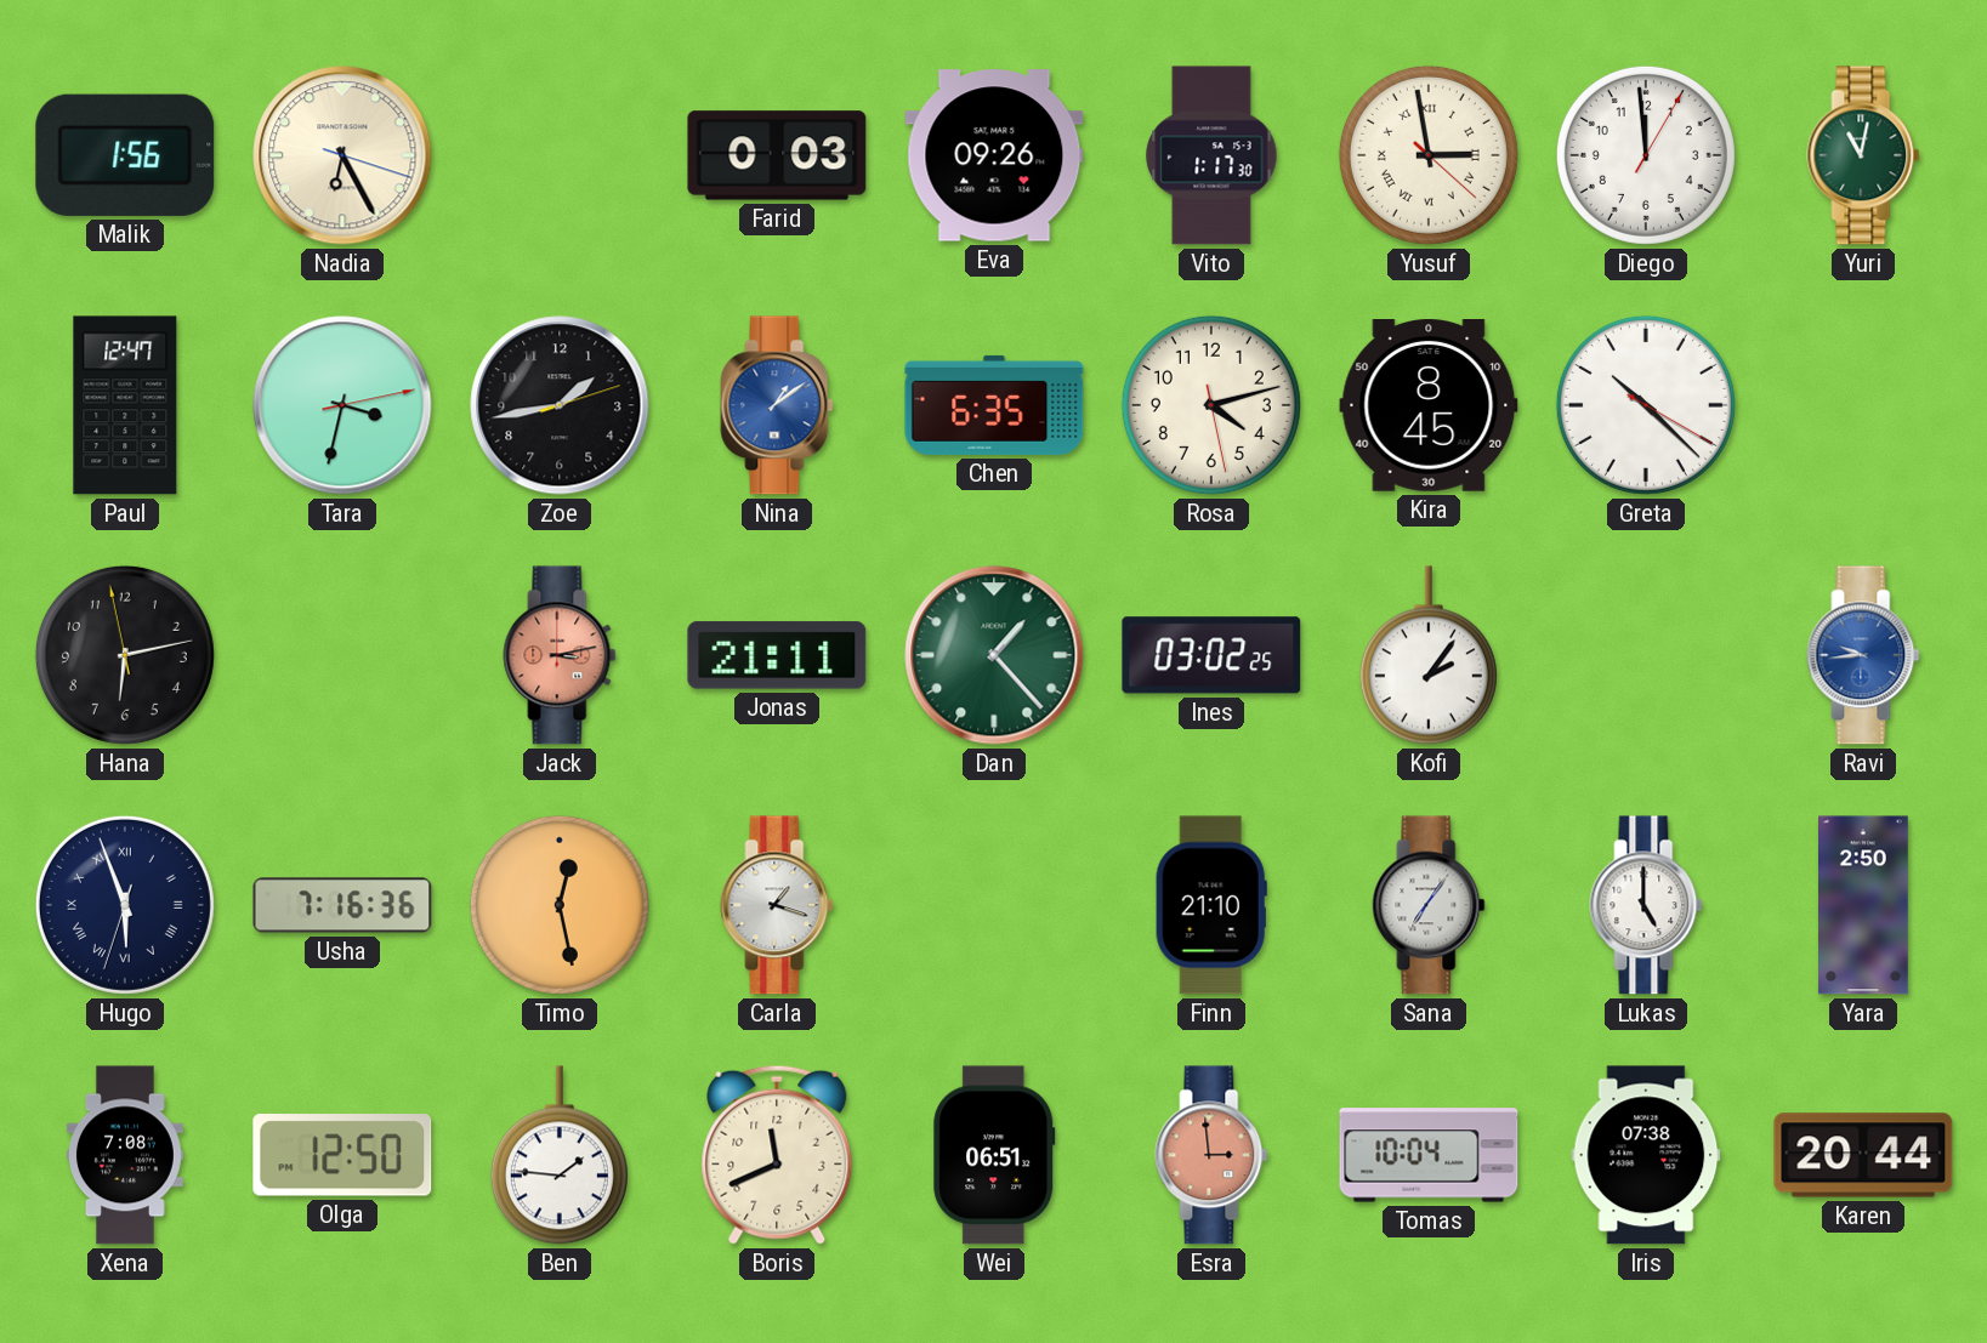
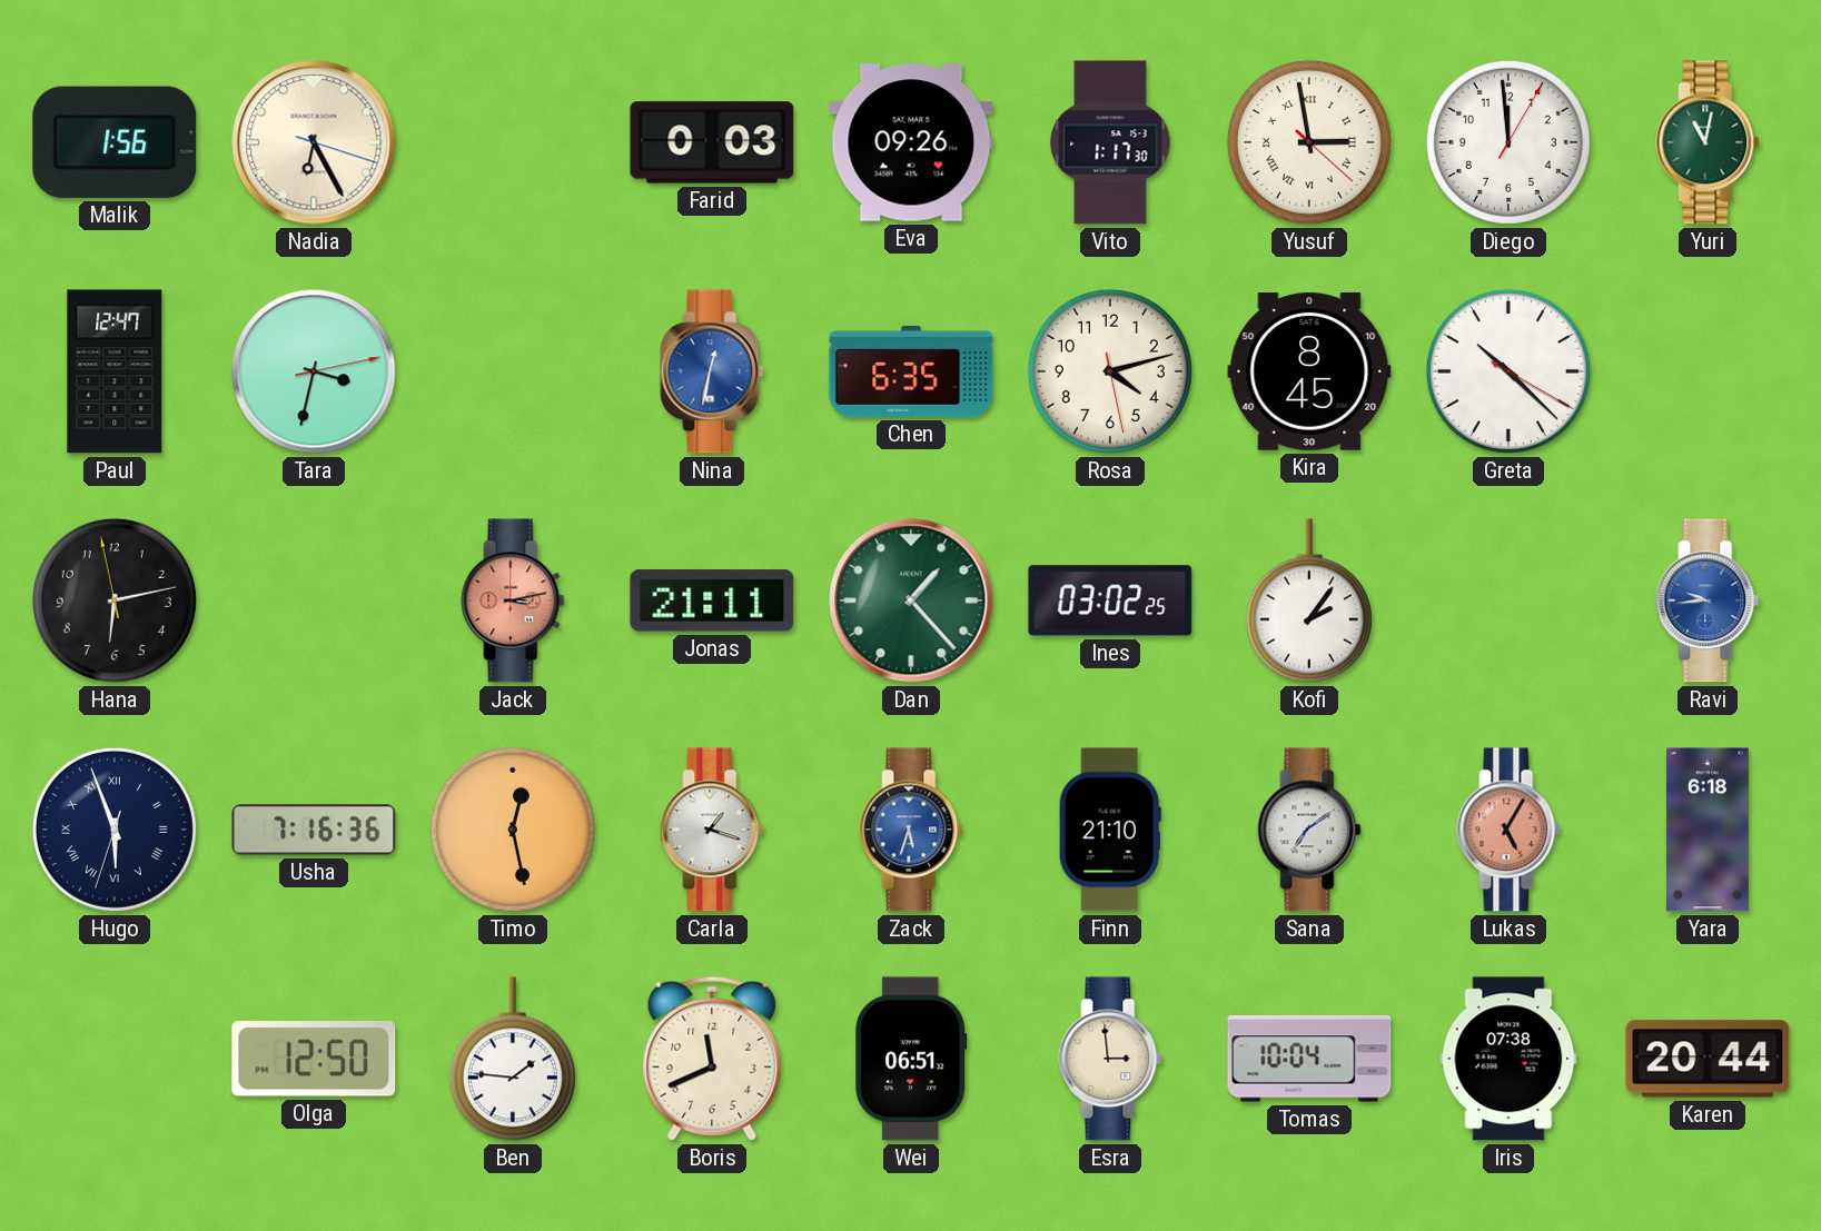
Zoe: 1:43 -> none (560, 405)
Nina: 1:09 -> 12:32 (712, 371)
Zack: none -> 5:33 (911, 830)
Sana: 7:06 -> 7:09 (1309, 830)
Lukas: 5:00 -> 5:05 (1508, 830)
Lukas dial: white -> salmon (1508, 830)
Yara: 2:50 -> 6:18 (1709, 830)
Xena: 7:08 -> none (126, 1155)
Esra dial: salmon -> cream (1110, 1059)
